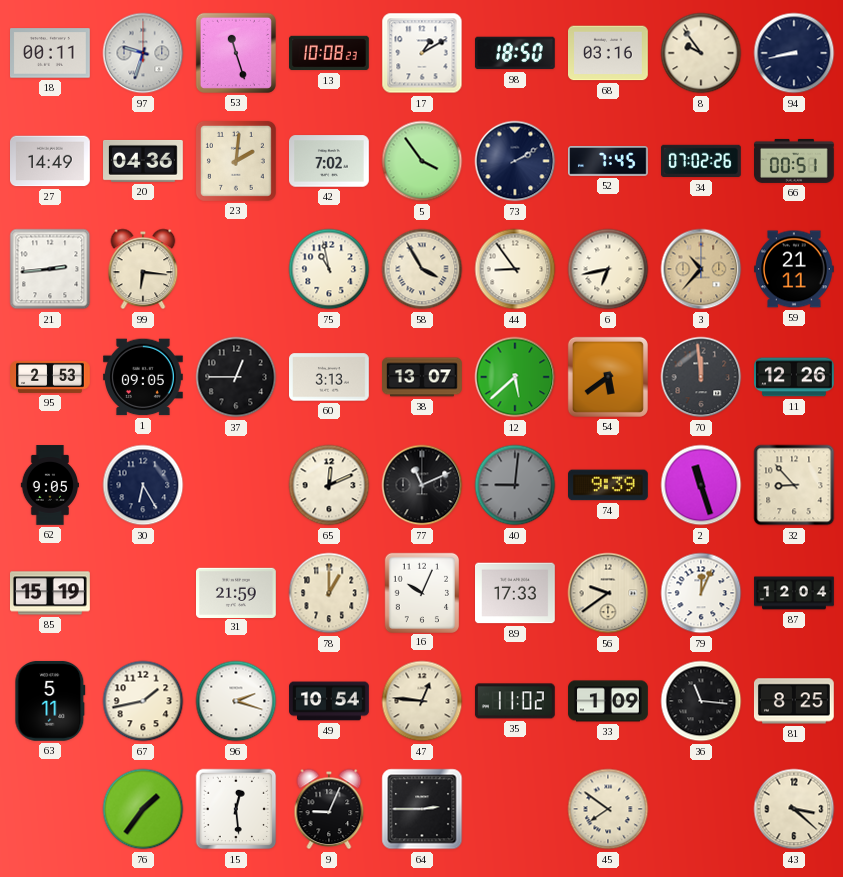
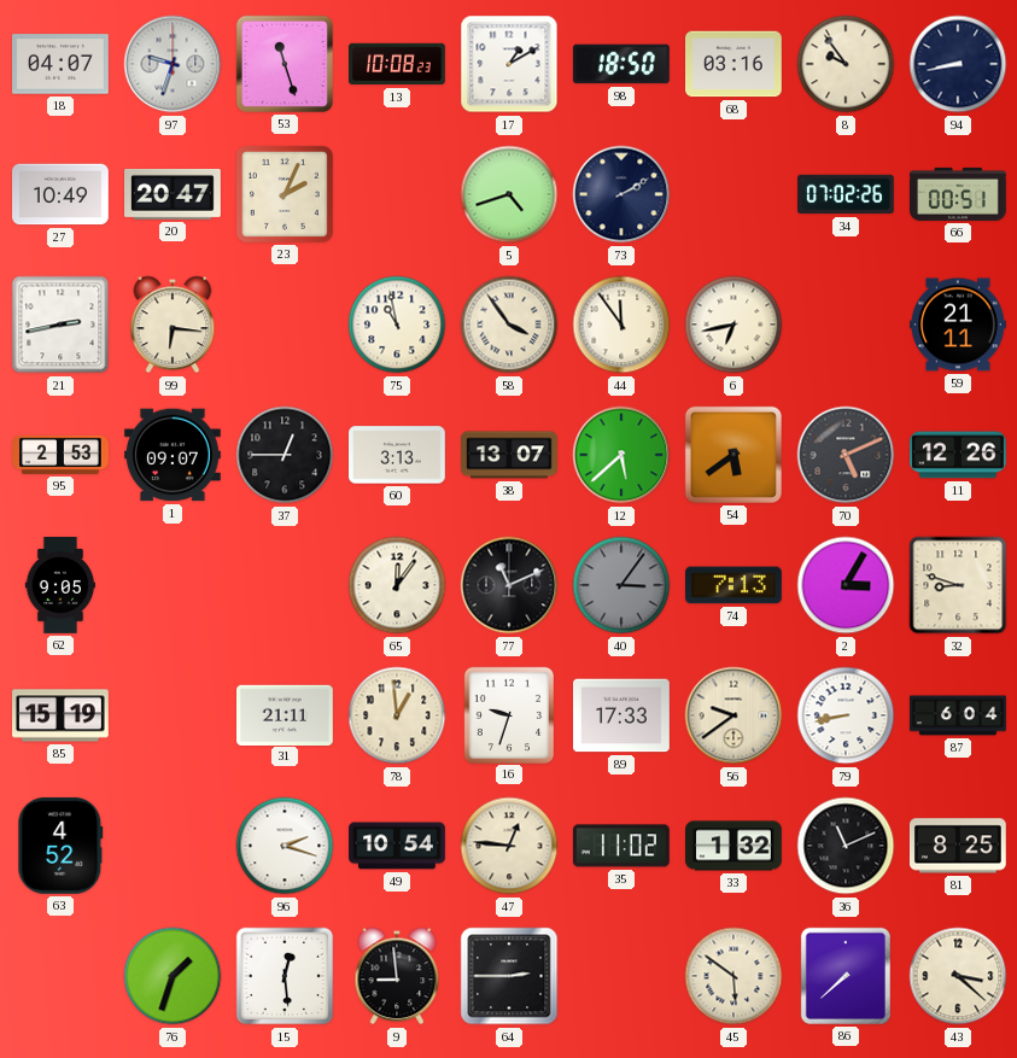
18: 00:11 -> 04:07 (62, 64)
27: 14:49 -> 10:49 (62, 194)
20: 04:36 -> 20:47 (174, 194)
23: 2:01 -> 2:04 (285, 194)
42: 7:02 -> none (330, 161)
5: 3:54 -> 4:42 (509, 194)
52: 7:45 -> none (609, 162)
21: 2:44 -> 2:43 (60, 325)
58: 3:55 -> 3:54 (509, 325)
44: 8:54 -> 11:54 (621, 325)
3: 10:37 -> none (701, 269)
1: 09:05 -> 09:07 (174, 455)
70: 11:59 -> 5:11 (846, 455)
30: 6:25 -> none (143, 485)
65: 12:11 -> 12:06 (397, 585)
40: 9:01 -> 3:06 (621, 585)
74: 9:39 -> 7:13 (735, 585)
2: 11:27 -> 3:05 (846, 585)
32: 8:53 -> 8:48 (958, 585)
31: 21:59 -> 21:11 (286, 714)
78: 1:00 -> 12:59 (397, 715)
16: 10:04 -> 9:33 (508, 714)
79: 12:04 -> 8:43 (846, 715)
87: 12:04 -> 6:04 (958, 715)
63: 5:11 -> 4:52 (60, 846)
67: 1:43 -> none (143, 701)
33: 1:09 -> 1:32 (733, 846)
36: 11:16 -> 11:11 (846, 846)
76: 1:36 -> 1:33 (173, 976)
9: 9:04 -> 8:59 (397, 976)
45: 7:51 -> 5:51 (733, 976)
86: none -> 7:38 (846, 976)
